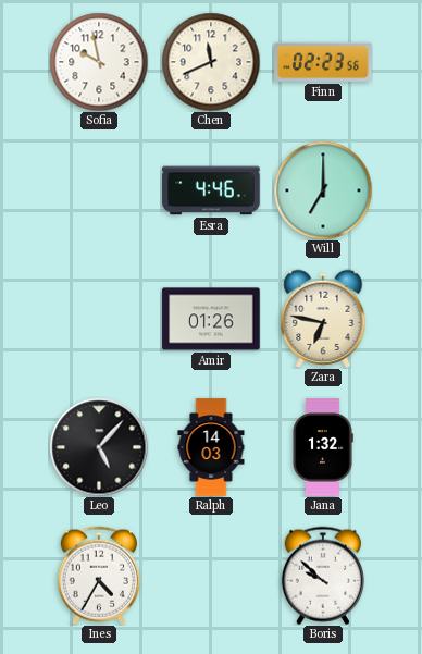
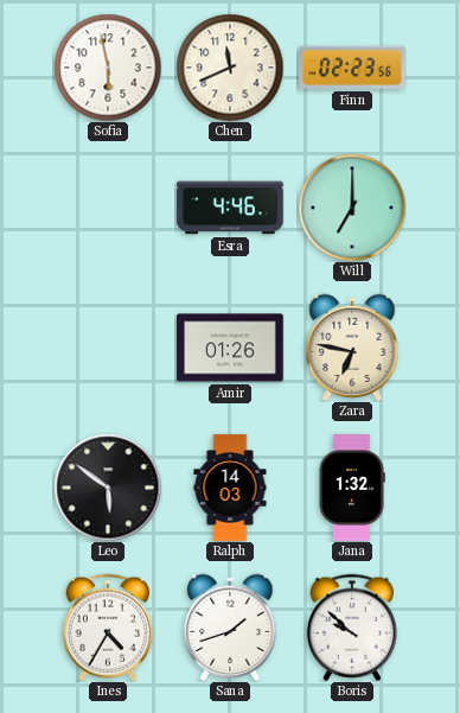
Sofia: 9:58 -> 5:58 (108, 68)
Leo: 5:07 -> 5:51 (108, 488)
Sana: none -> 1:42 (230, 628)
